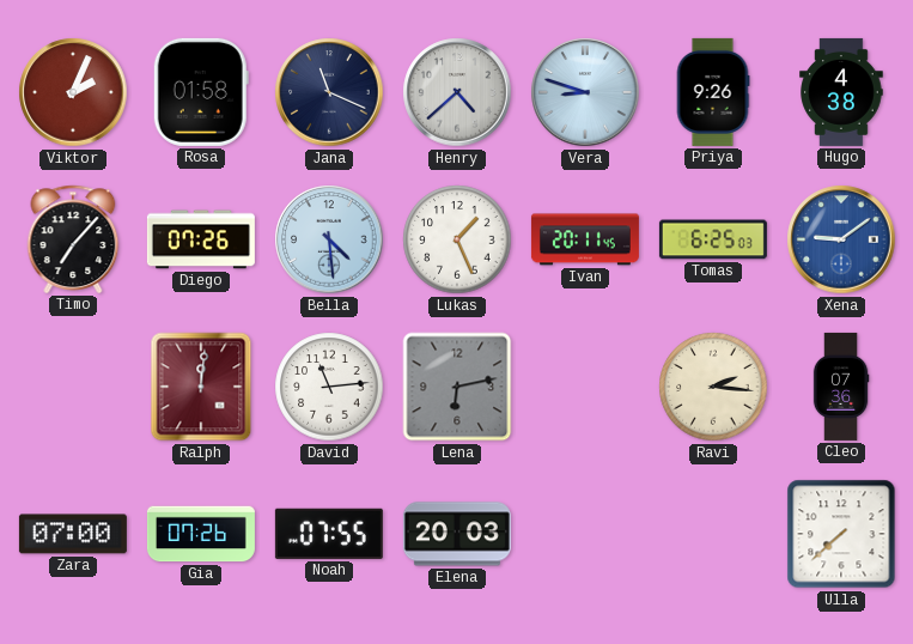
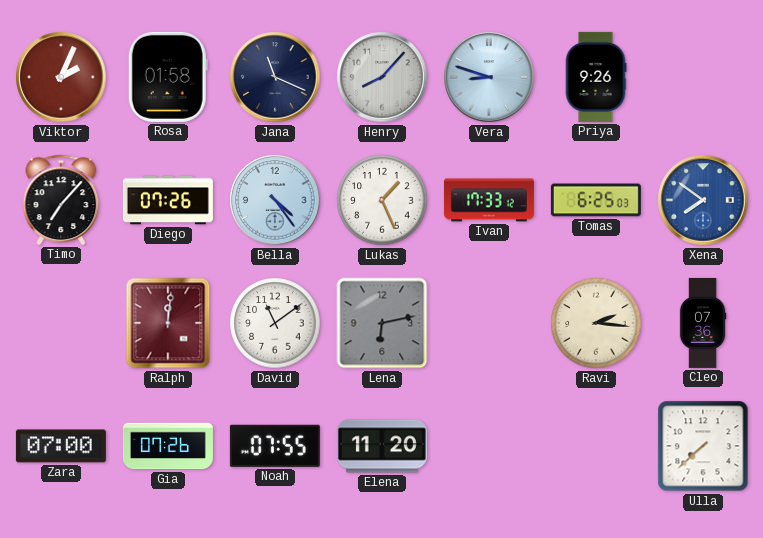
Henry: 4:38 -> 8:07 (382, 77)
Hugo: 4:38 -> none (841, 92)
Bella: 4:29 -> 4:24 (275, 200)
Ivan: 20:11 -> 17:33 (489, 200)
Xena: 9:09 -> 7:51 (703, 200)
David: 11:14 -> 11:09 (275, 323)
Elena: 20:03 -> 11:20 (382, 446)
